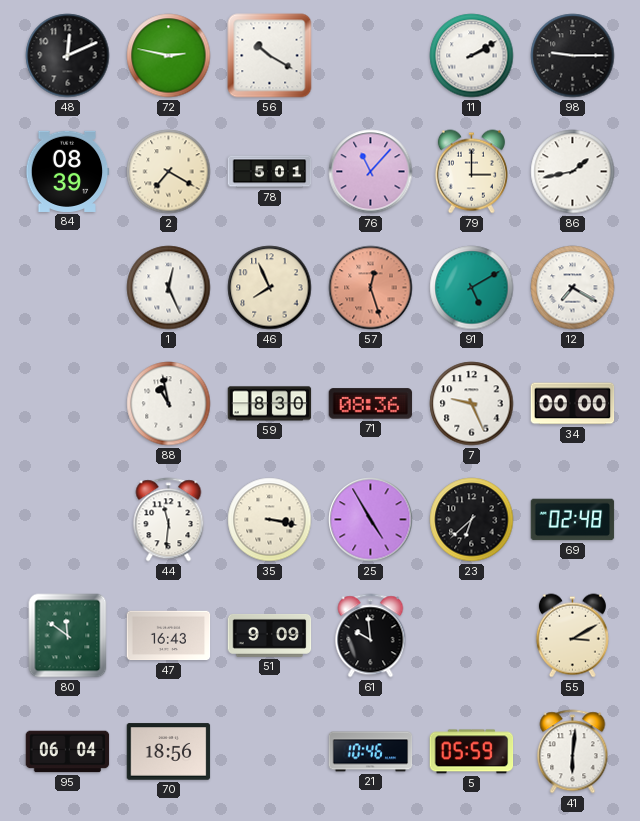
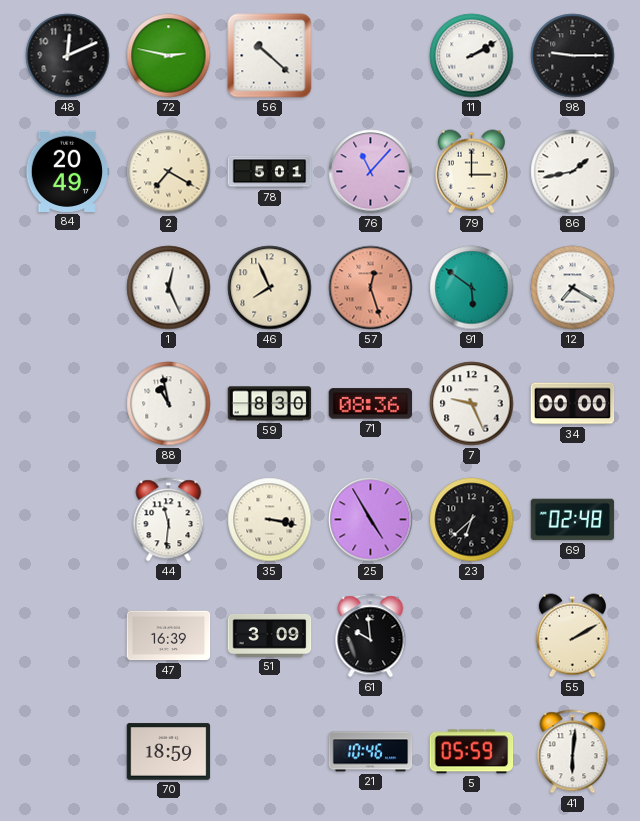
56: 10:20 -> 10:22 (270, 56)
84: 08:39 -> 20:49 (67, 171)
91: 5:10 -> 5:51 (472, 288)
80: 11:51 -> none (68, 636)
47: 16:43 -> 16:39 (169, 636)
51: 9:09 -> 3:09 (270, 635)
55: 3:10 -> 2:10 (572, 636)
95: 06:04 -> none (68, 752)
70: 18:56 -> 18:59 (169, 752)
